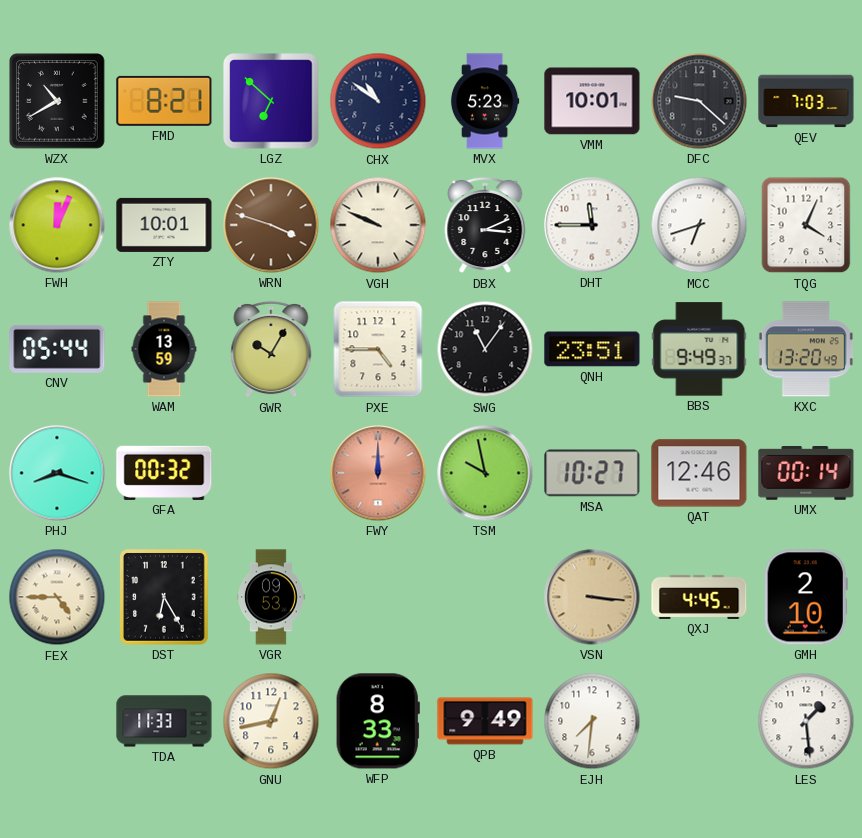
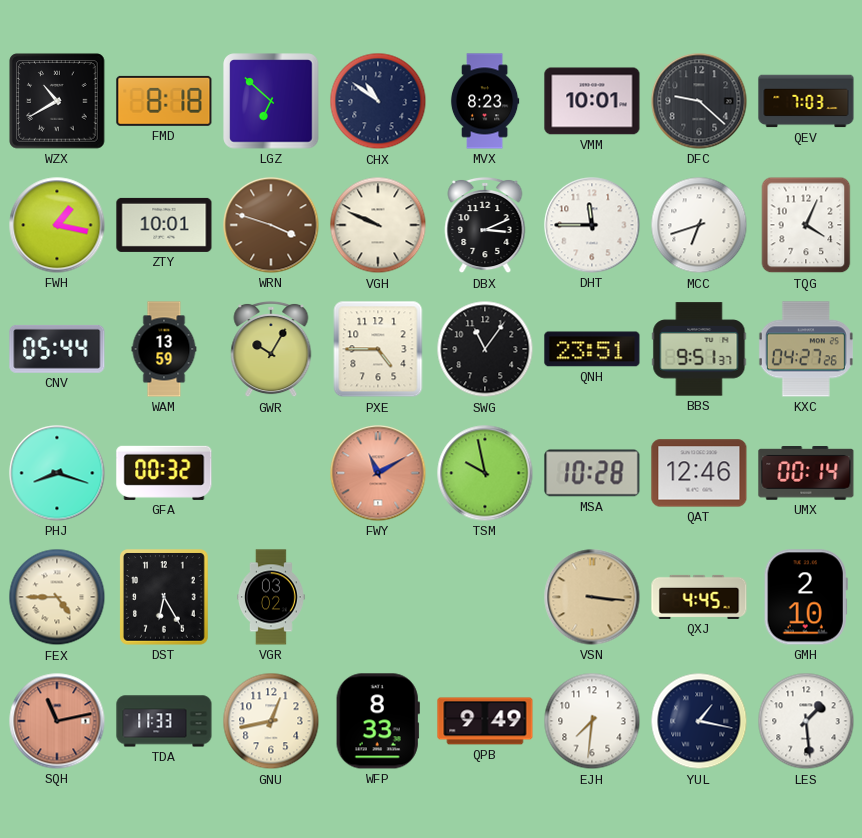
FMD: 8:21 -> 8:18 (164, 101)
MVX: 5:23 -> 8:23 (485, 101)
FWH: 12:04 -> 1:17 (57, 225)
BBS: 9:49 -> 9:51 (699, 349)
KXC: 13:20 -> 04:27 (806, 349)
FWY: 12:00 -> 11:10 (378, 473)
MSA: 10:27 -> 10:28 (592, 473)
VGR: 09:53 -> 03:02 (272, 597)
SQH: none -> 11:13 (57, 721)
YUL: none -> 1:17 (699, 721)
